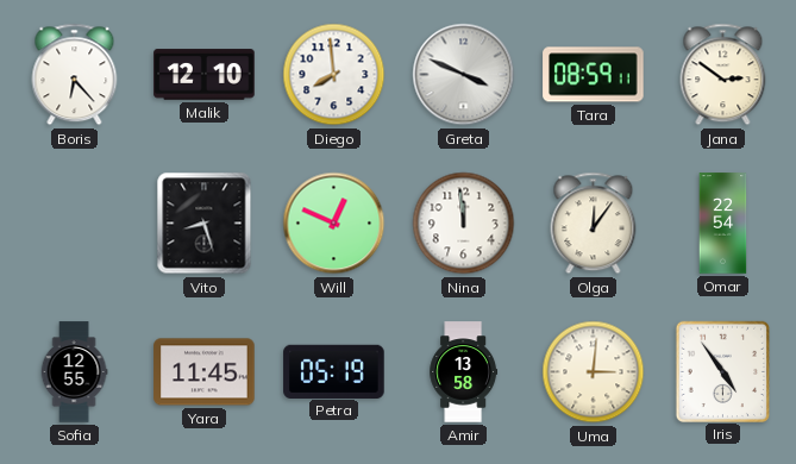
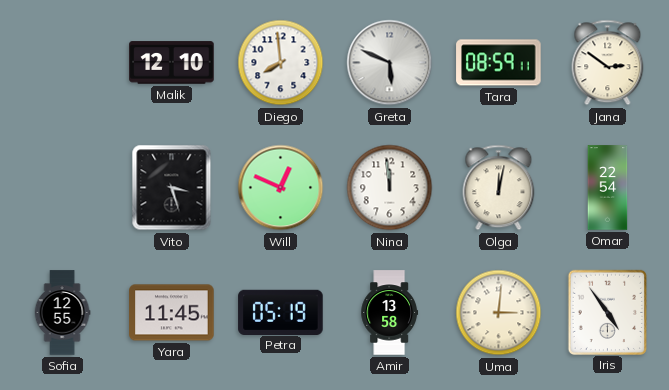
Boris: 6:23 -> none (75, 75)
Greta: 3:49 -> 5:49 (390, 63)
Vito: 8:27 -> 3:27 (172, 188)
Olga: 12:06 -> 12:02 (499, 188)
